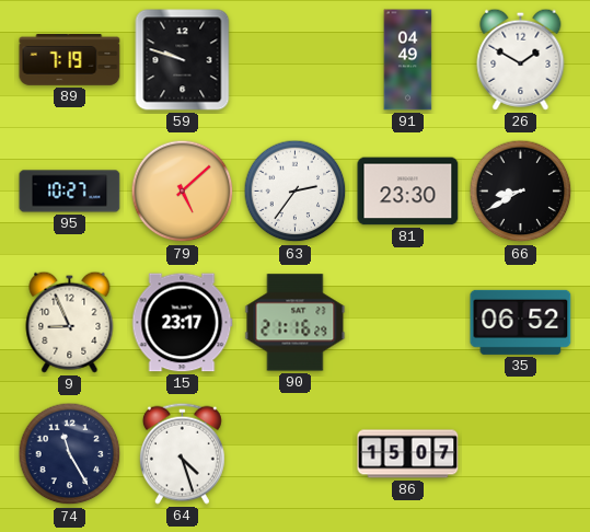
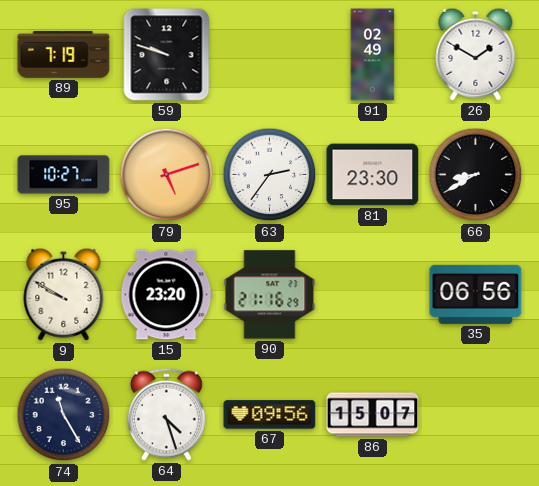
91: 04:49 -> 02:49 (373, 55)
79: 5:08 -> 5:12 (167, 175)
9: 8:56 -> 9:50 (64, 294)
15: 23:17 -> 23:20 (166, 295)
35: 06:52 -> 06:56 (476, 294)
67: none -> 09:56 (270, 415)
